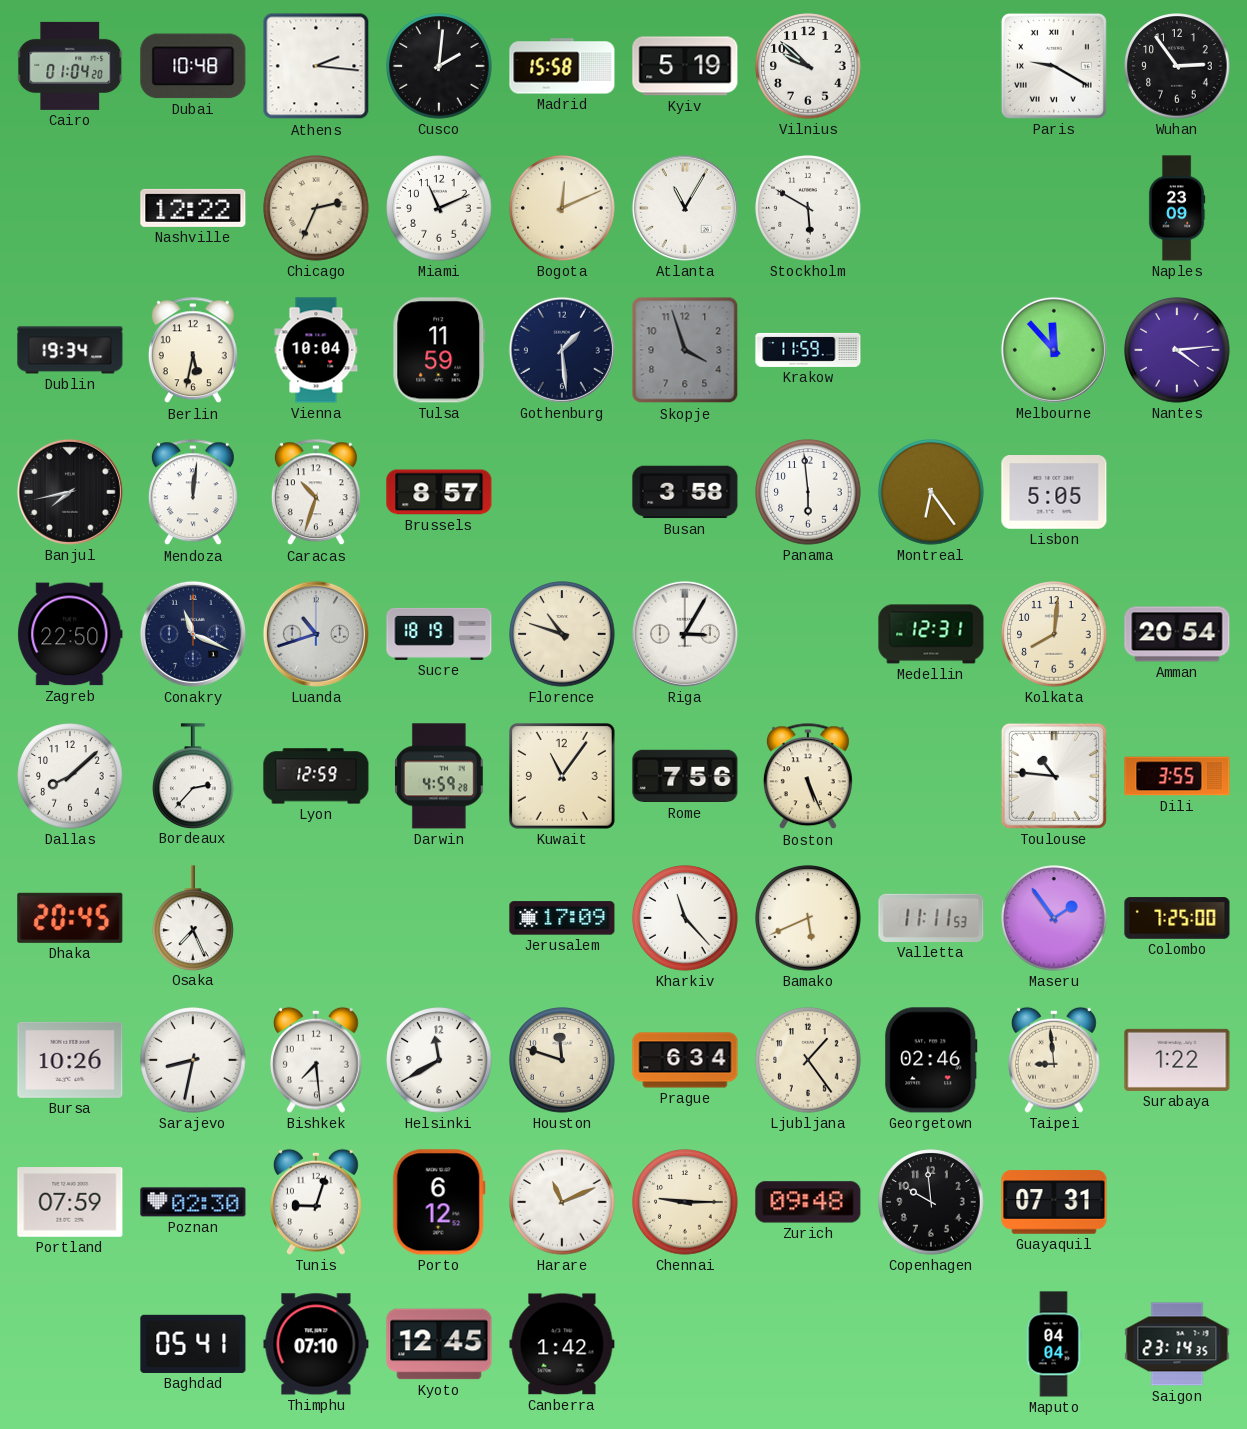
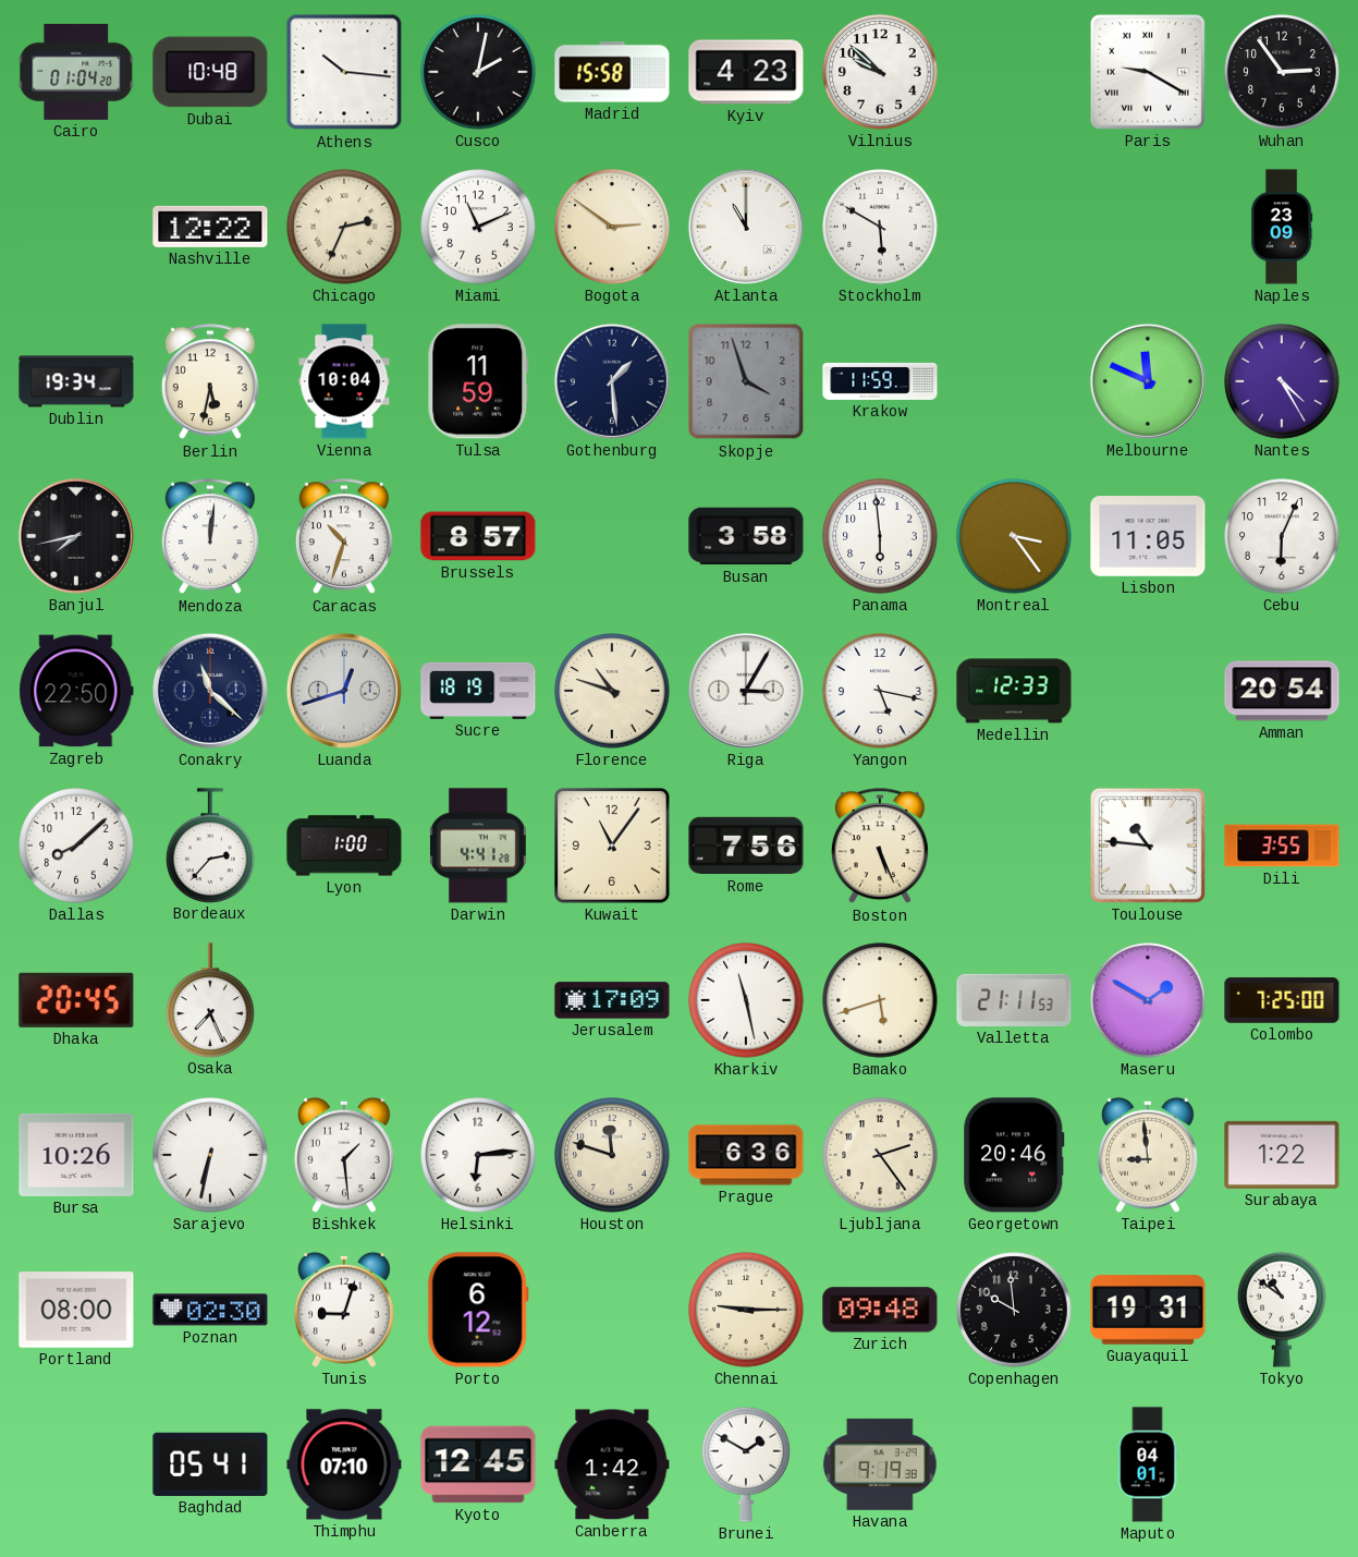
Athens: 2:16 -> 10:16 (344, 72)
Cusco: 2:01 -> 2:02 (478, 72)
Kyiv: 5:19 -> 4:23 (746, 72)
Bogota: 12:11 -> 2:51 (612, 227)
Atlanta: 11:05 -> 11:00 (746, 227)
Melbourne: 11:53 -> 11:49 (1148, 381)
Nantes: 4:14 -> 4:25 (1282, 381)
Montreal: 6:24 -> 3:24 (1014, 536)
Lisbon: 5:05 -> 11:05 (1148, 536)
Cebu: none -> 6:04 (1282, 536)
Conakry: 11:19 -> 11:22 (210, 691)
Luanda: 10:42 -> 12:42 (344, 691)
Yangon: none -> 5:17 (880, 691)
Medellin: 12:31 -> 12:33 (1014, 691)
Kolkata: 8:01 -> none (1054, 634)
Lyon: 12:59 -> 1:00 (344, 846)
Darwin: 4:59 -> 4:41 (479, 846)
Kharkiv: 11:23 -> 11:28 (746, 1000)
Bamako: 5:41 -> 5:42 (880, 1000)
Valletta: 11:11 -> 21:11 (1014, 1000)
Maseru: 1:54 -> 1:50 (1148, 1000)
Sarajevo: 8:32 -> 6:32 (210, 1155)
Bishkek: 7:29 -> 1:29 (345, 1155)
Helsinki: 11:40 -> 6:14 (478, 1155)
Prague: 6:34 -> 6:36 (746, 1155)
Ljubljana: 1:24 -> 2:24 (880, 1155)
Georgetown: 02:46 -> 20:46 (1014, 1155)
Portland: 07:59 -> 08:00 (76, 1311)
Harare: 11:11 -> none (562, 1202)
Guayaquil: 07:31 -> 19:31 (1148, 1310)
Tokyo: none -> 10:51 (1282, 1310)
Brunei: none -> 1:50 (746, 1464)
Havana: none -> 9:19 (880, 1464)
Maputo: 04:04 -> 04:01 (1148, 1464)
Saigon: 23:14 -> none (1177, 1344)
